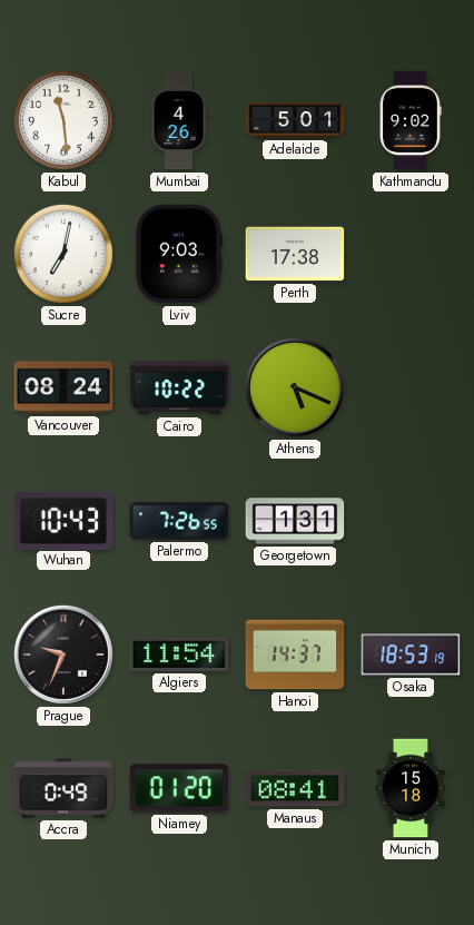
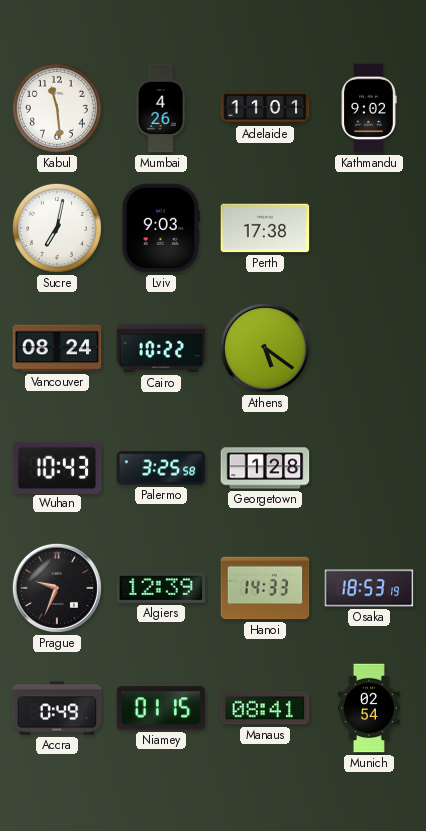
Adelaide: 5:01 -> 11:01 (265, 108)
Athens: 5:19 -> 5:21 (265, 348)
Palermo: 7:26 -> 3:25 (161, 468)
Georgetown: 1:31 -> 1:28 (265, 468)
Algiers: 11:54 -> 12:39 (161, 588)
Hanoi: 14:37 -> 14:33 (265, 588)
Niamey: 01:20 -> 01:15 (161, 708)
Munich: 15:18 -> 02:54 (369, 708)
